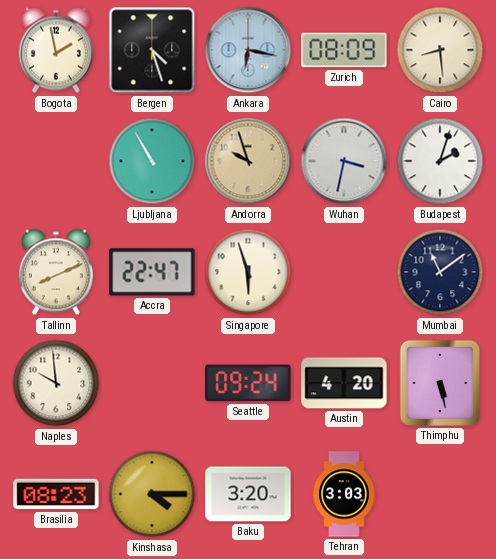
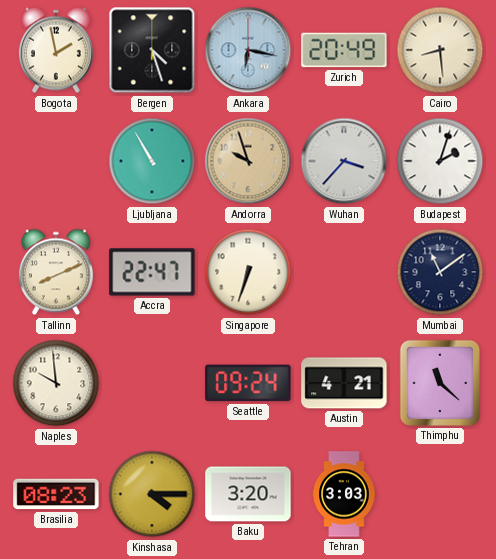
Zurich: 08:09 -> 20:49 (344, 50)
Wuhan: 3:32 -> 3:37 (344, 161)
Singapore: 5:57 -> 6:33 (248, 272)
Austin: 4:20 -> 4:21 (344, 383)
Thimphu: 5:28 -> 11:22 (440, 383)
